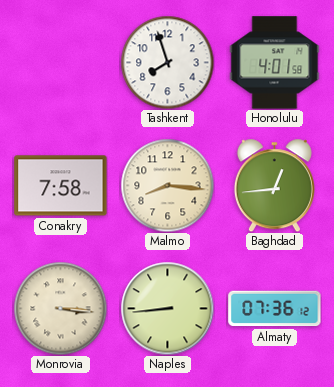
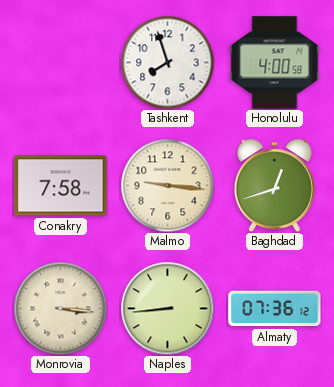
Honolulu: 4:01 -> 4:00 (275, 63)
Malmo: 8:16 -> 9:16 (167, 185)
Baghdad: 12:44 -> 12:42 (274, 185)
